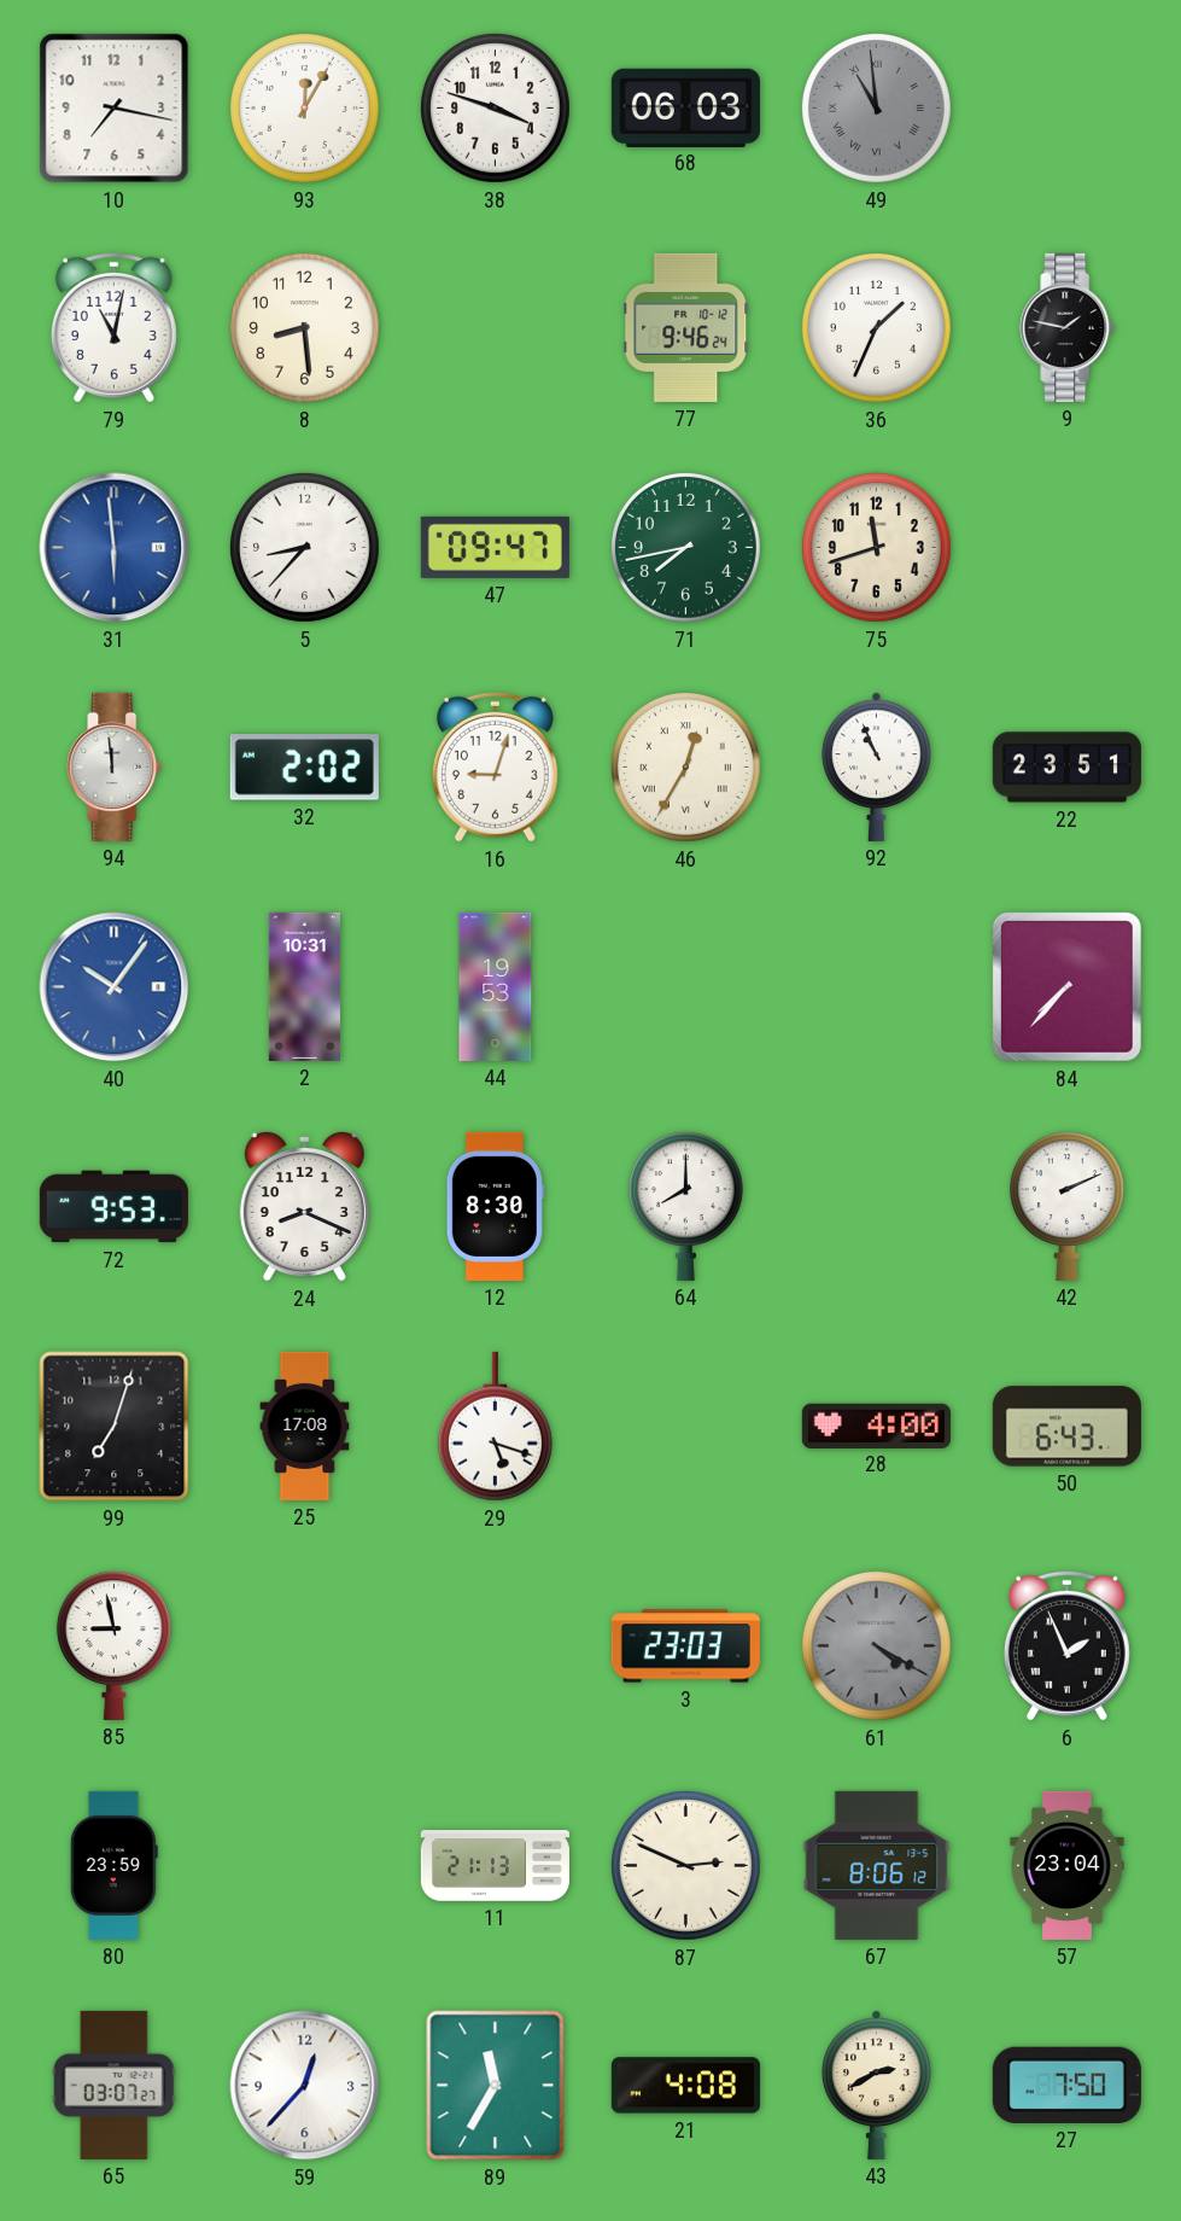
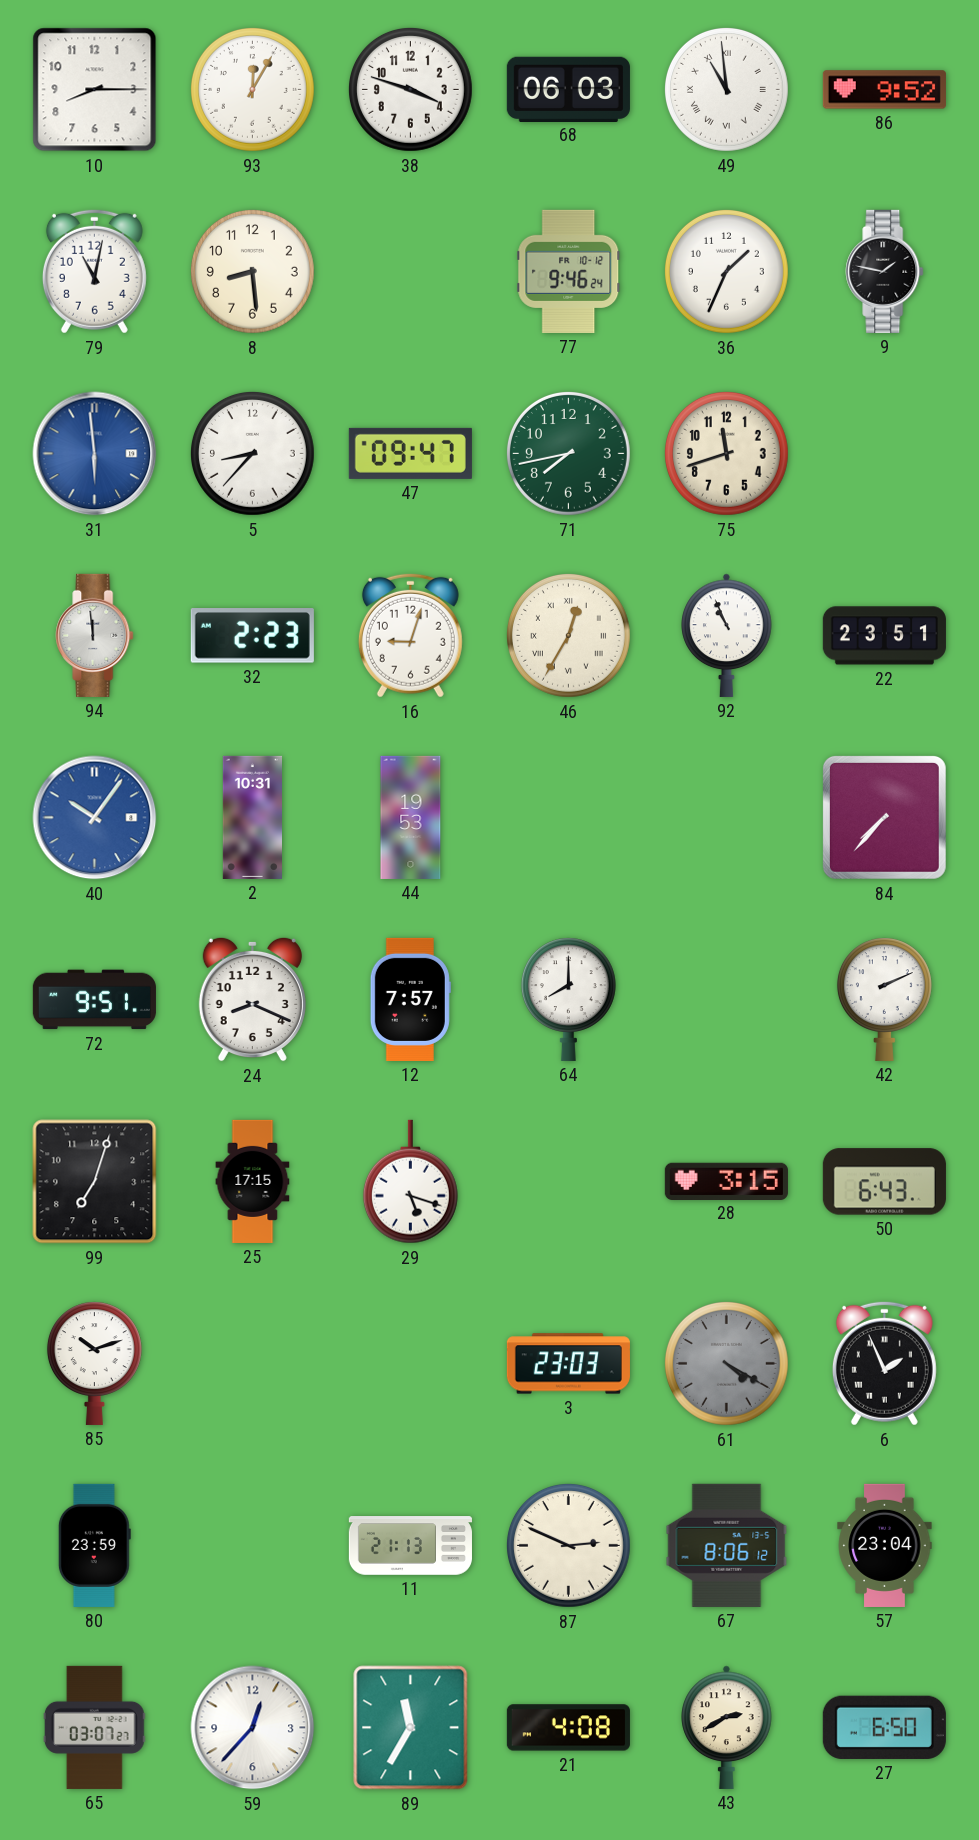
10: 7:17 -> 8:15 (95, 90)
49 dial: grey -> white (726, 89)
86: none -> 9:52 (884, 90)
32: 2:02 -> 2:23 (252, 636)
72: 9:53 -> 9:51 (94, 1000)
12: 8:30 -> 7:57 (410, 999)
25: 17:08 -> 17:15 (253, 1181)
28: 4:00 -> 3:15 (726, 1181)
85: 8:58 -> 10:12 (94, 1363)
27: 7:50 -> 6:50 (884, 1727)
